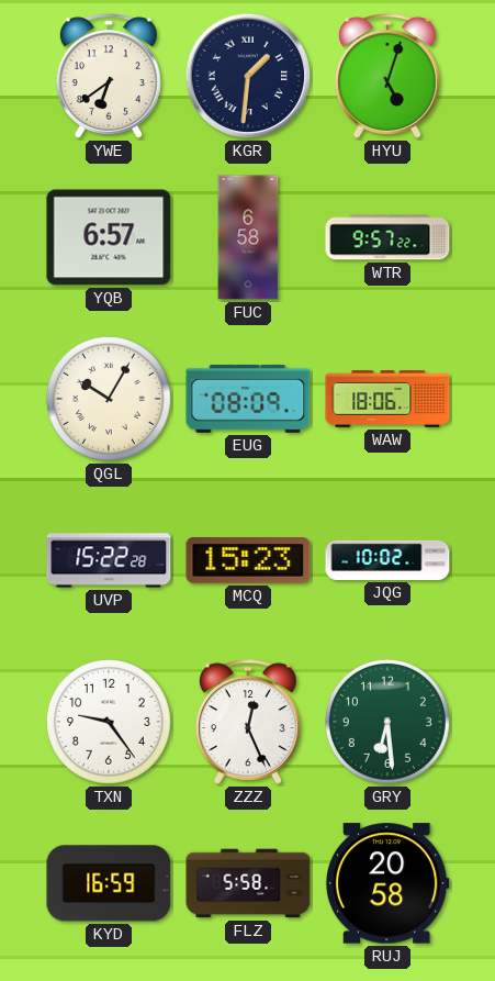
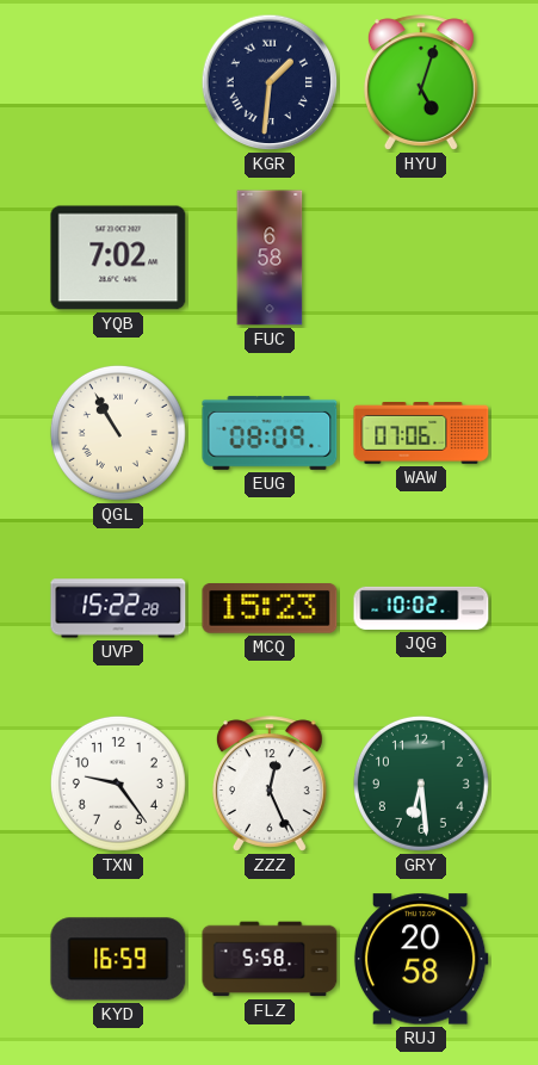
YWE: 6:39 -> none (109, 76)
YQB: 6:57 -> 7:02 (118, 258)
WTR: 9:57 -> none (387, 237)
QGL: 10:05 -> 10:55 (118, 433)
WAW: 18:06 -> 07:06 (421, 434)
